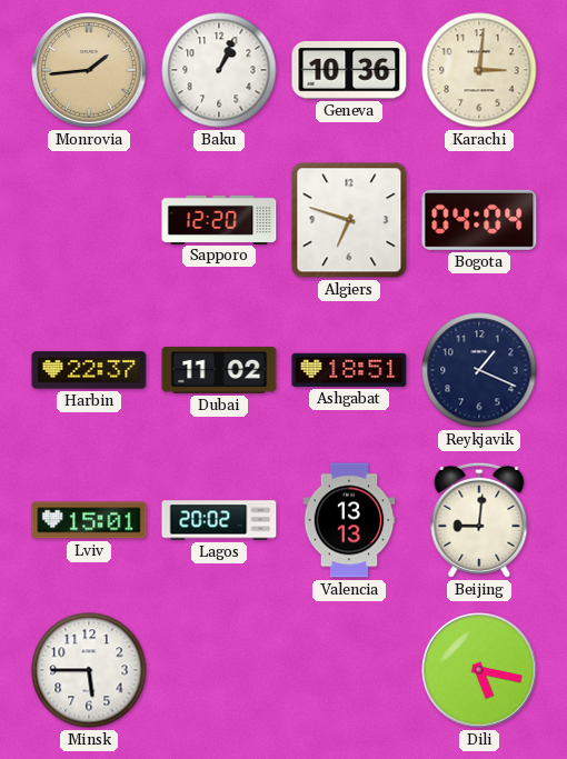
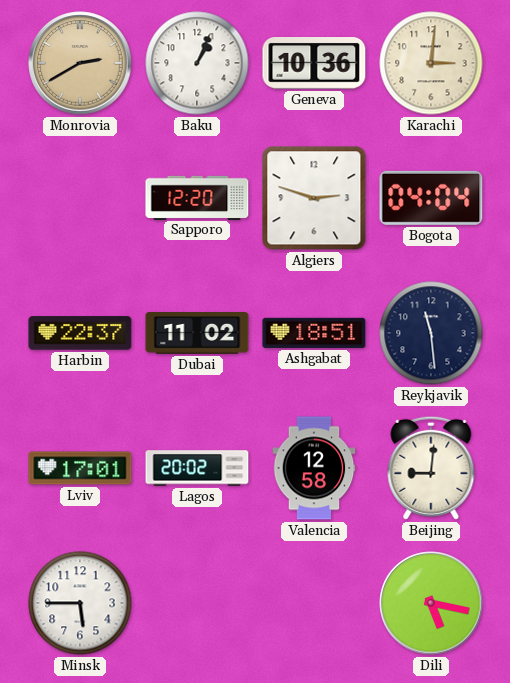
Monrovia: 1:44 -> 2:40 (80, 63)
Algiers: 6:48 -> 2:48 (314, 198)
Reykjavik: 1:19 -> 11:29 (431, 333)
Lviv: 15:01 -> 17:01 (80, 468)
Valencia: 13:13 -> 12:58 (314, 468)
